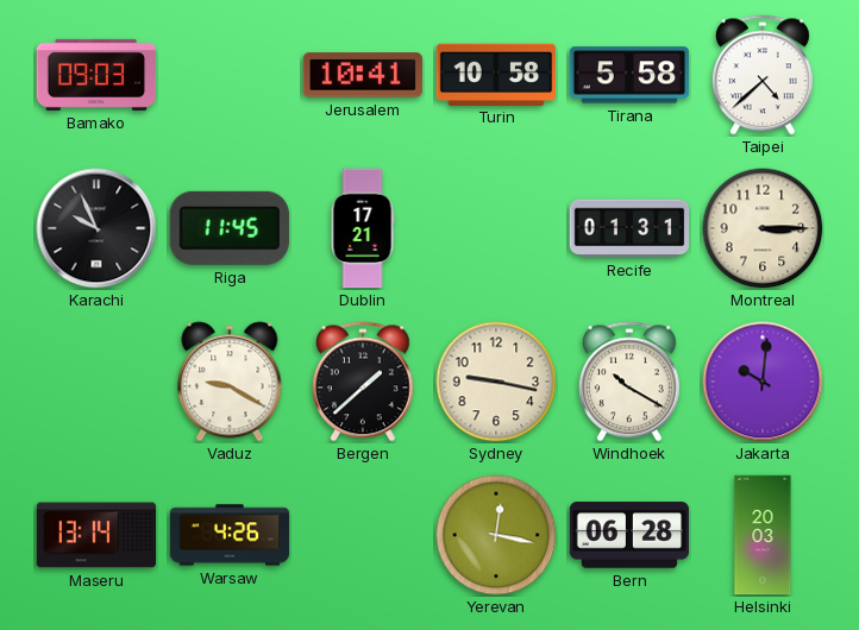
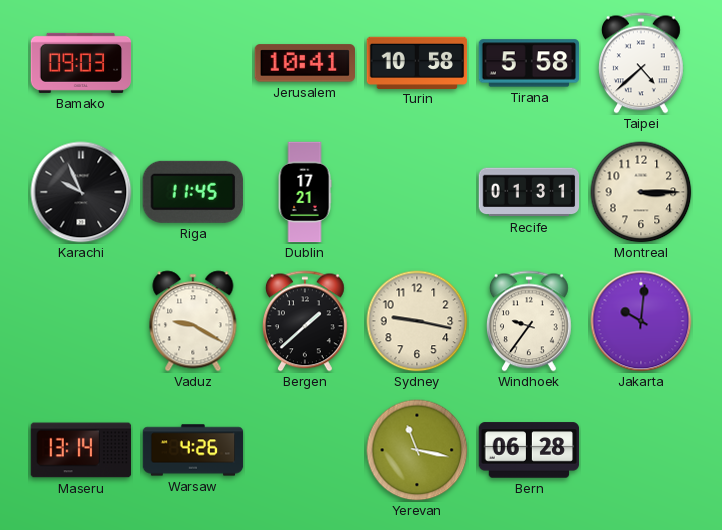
Windhoek: 10:20 -> 9:36 (529, 321)
Yerevan: 12:17 -> 11:17 (417, 450)
Helsinki: 20:03 -> none (763, 535)
